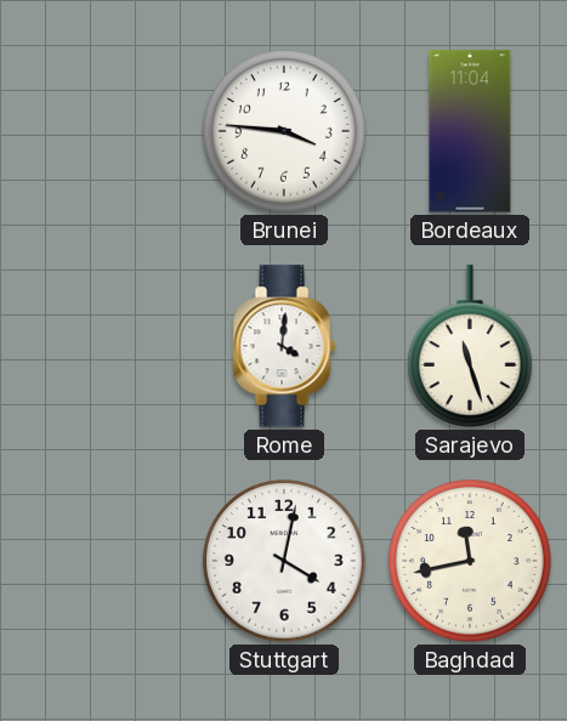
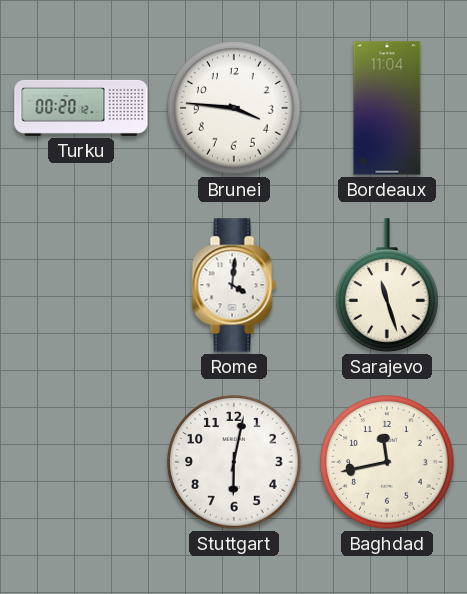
Turku: none -> 00:20 (81, 108)
Stuttgart: 4:02 -> 6:02 (234, 462)
